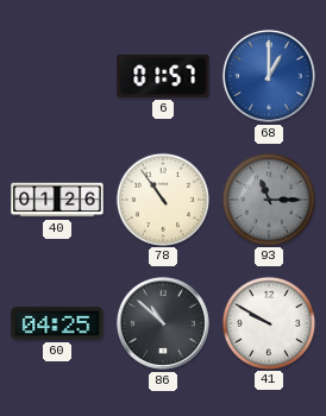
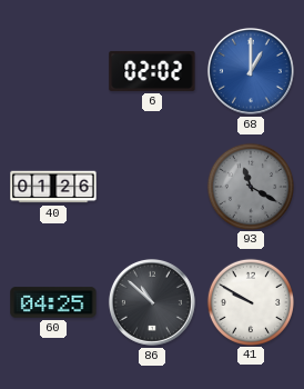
6: 01:57 -> 02:02 (152, 71)
78: 10:54 -> none (162, 198)
93: 11:15 -> 11:20 (250, 186)
